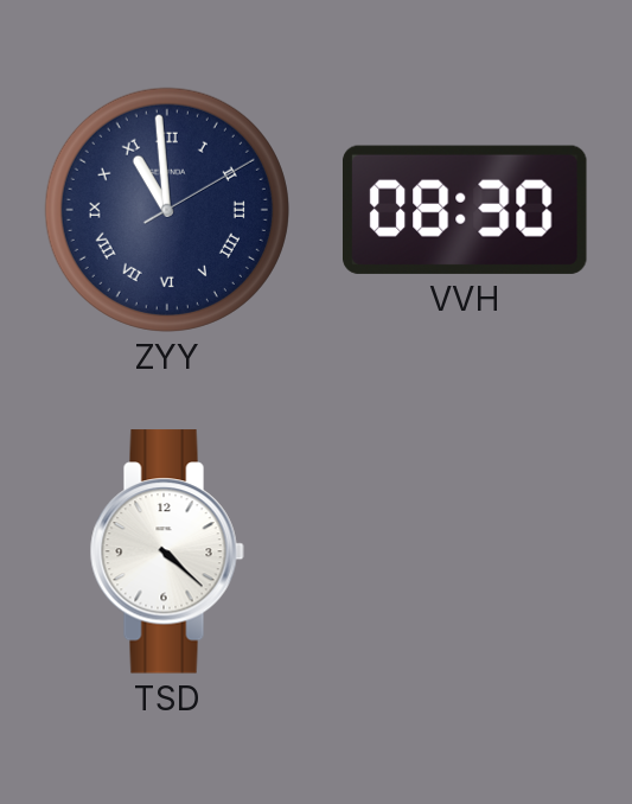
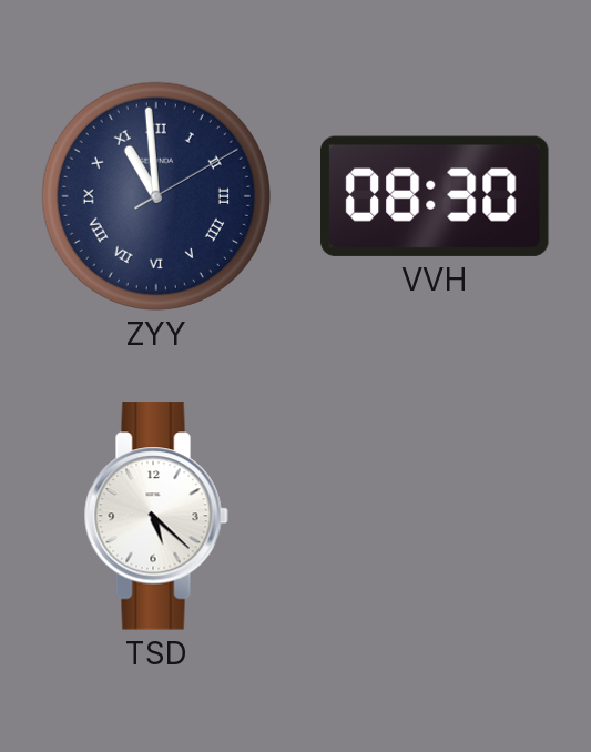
TSD: 4:22 -> 5:22 (156, 516)
